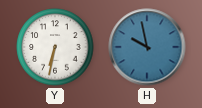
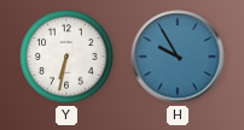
H: 9:58 -> 9:55 (178, 57)
